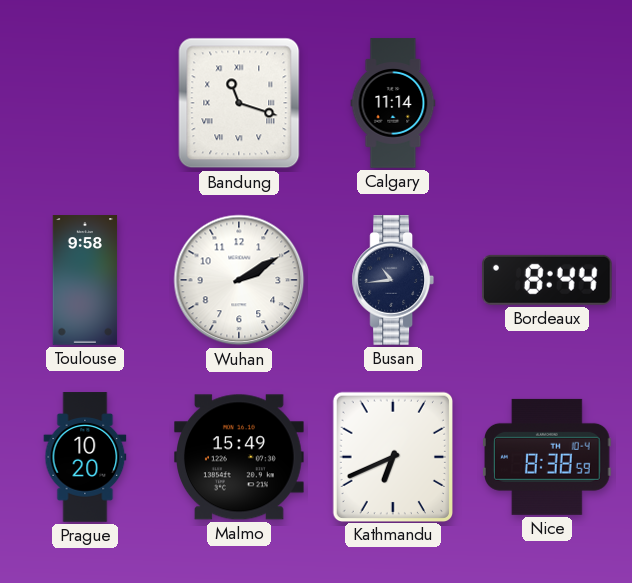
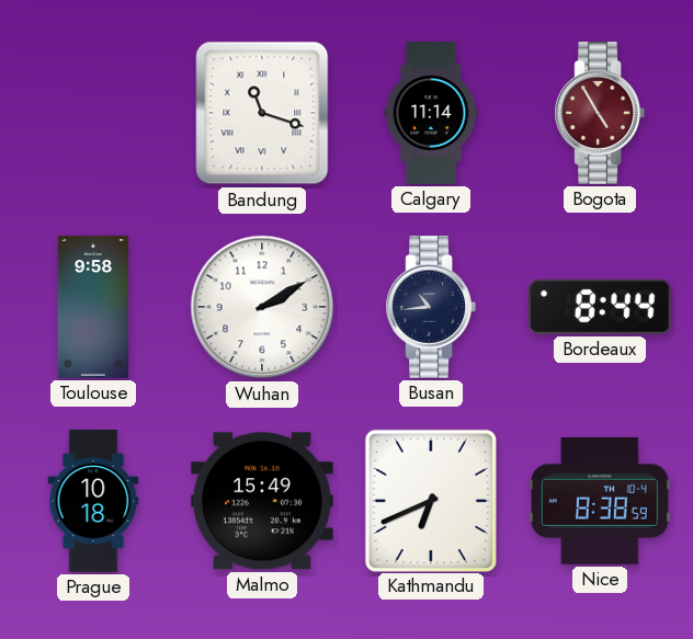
Bogota: none -> 4:55 (599, 113)
Prague: 10:20 -> 10:18 (93, 501)
